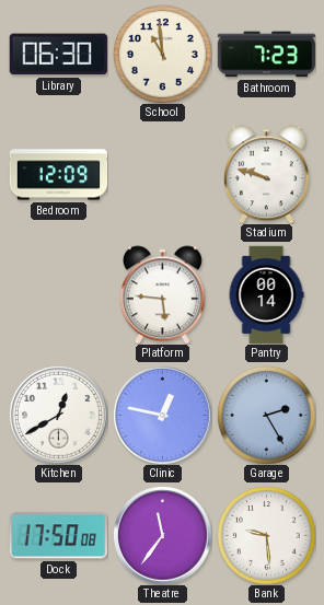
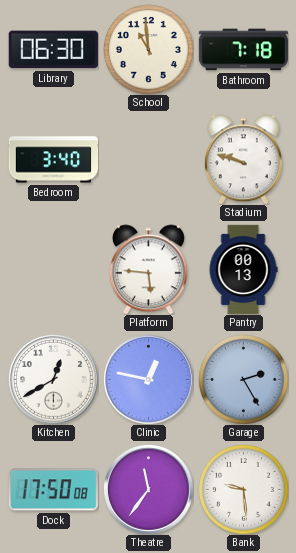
Bathroom: 7:23 -> 7:18 (243, 50)
Bedroom: 12:09 -> 3:40 (53, 160)
Pantry: 00:14 -> 00:13 (243, 269)
